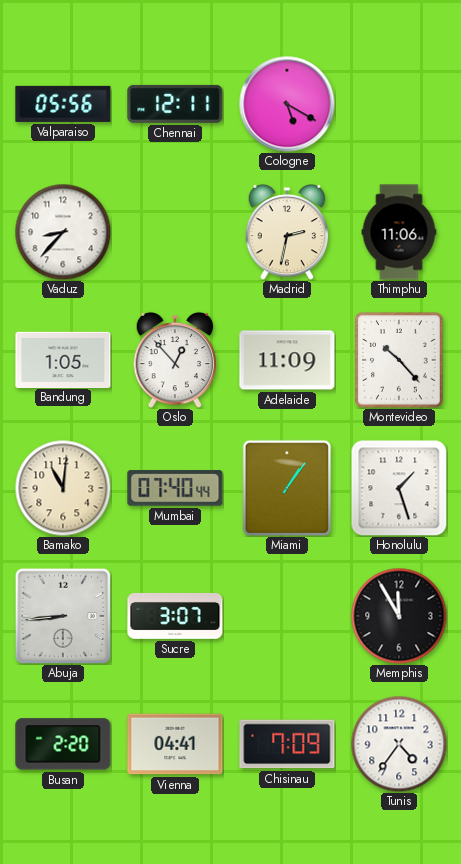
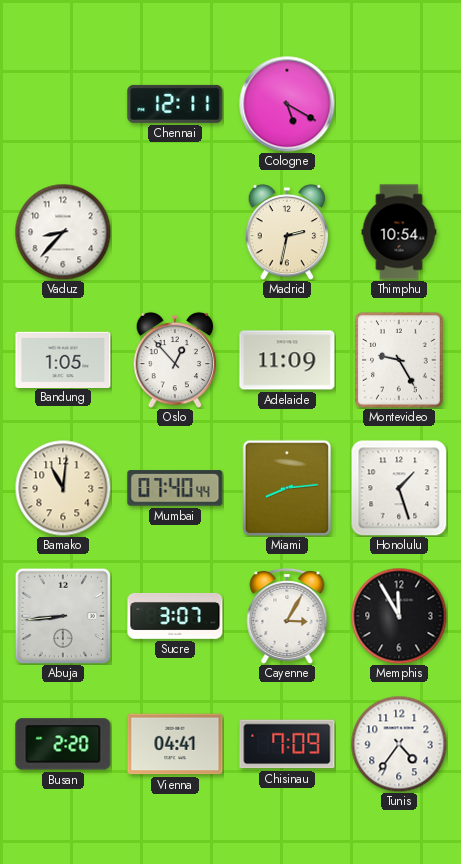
Valparaiso: 05:56 -> none (63, 104)
Thimphu: 11:06 -> 10:54 (399, 232)
Montevideo: 10:23 -> 9:25 (399, 360)
Miami: 1:06 -> 8:14 (287, 488)
Cayenne: none -> 3:05 (287, 616)
